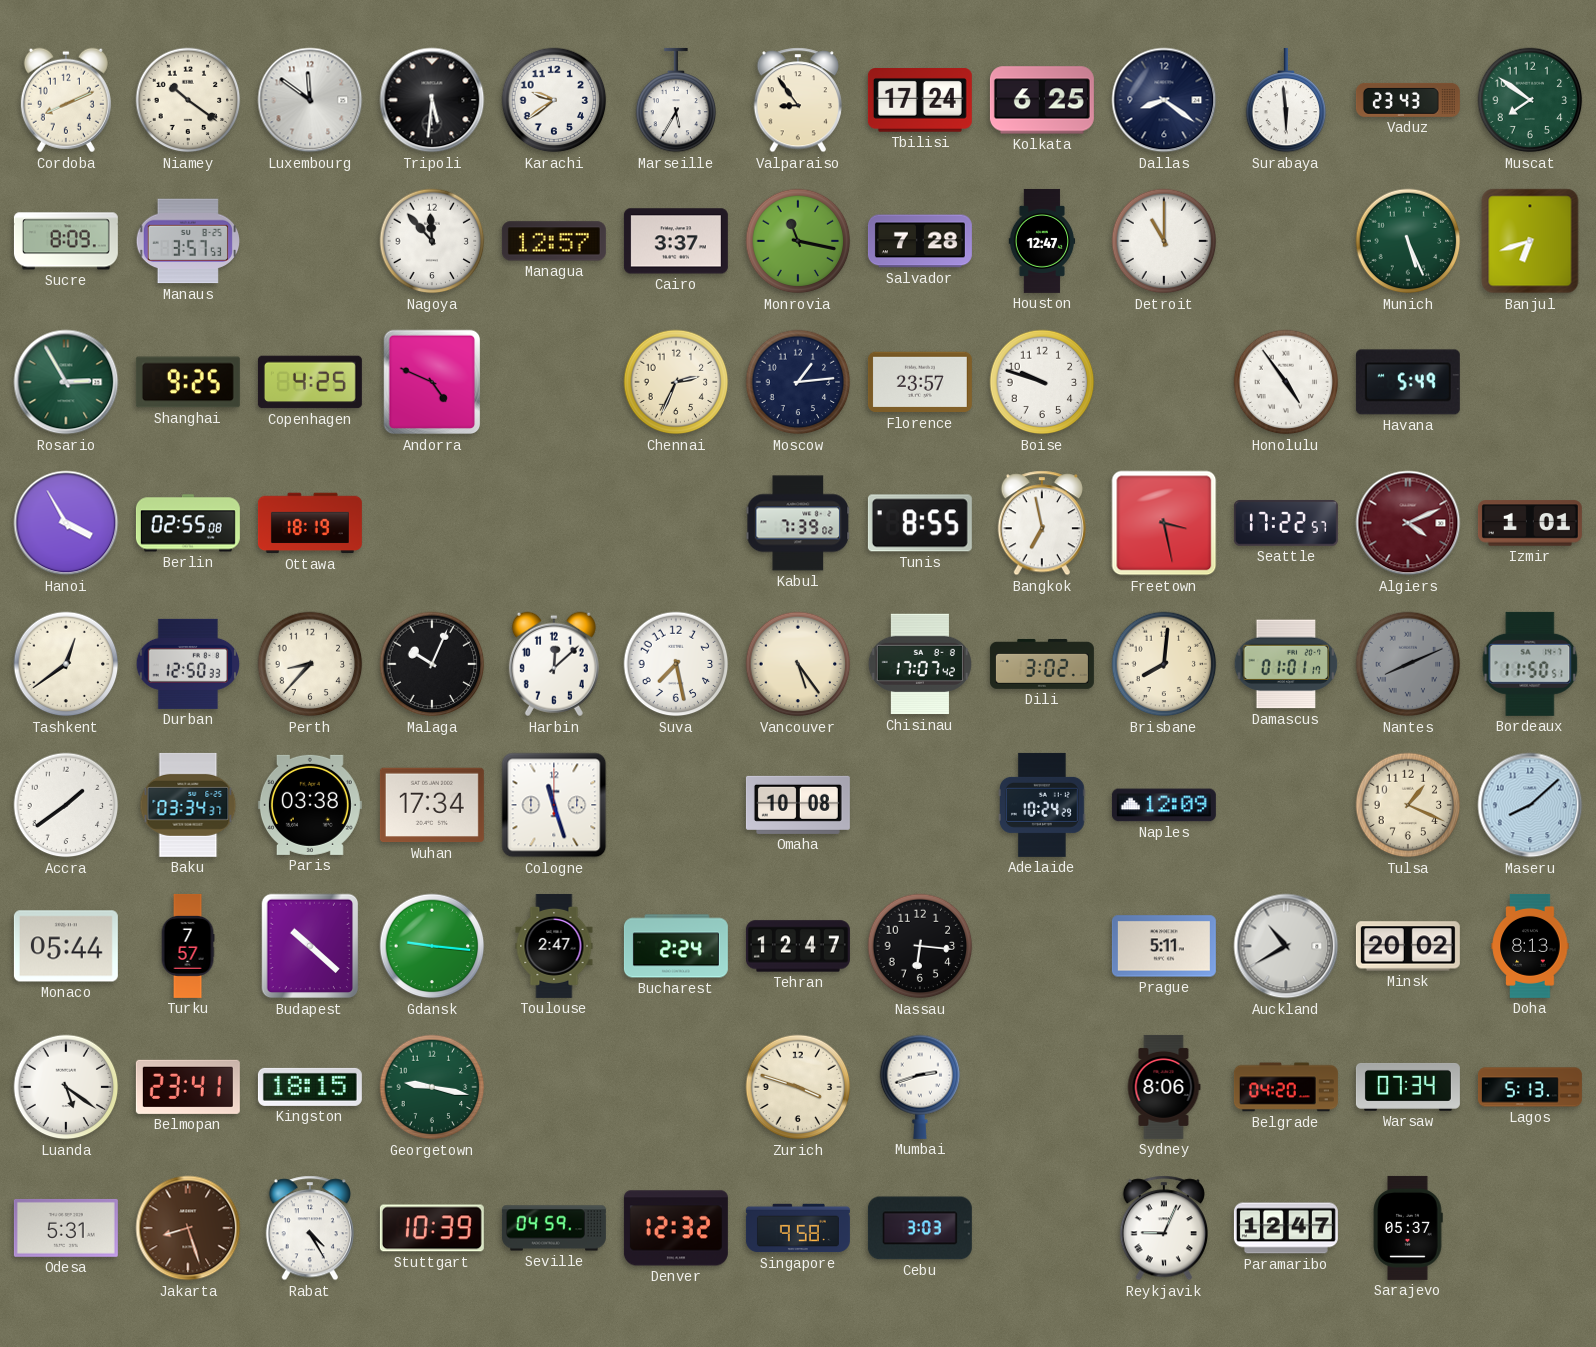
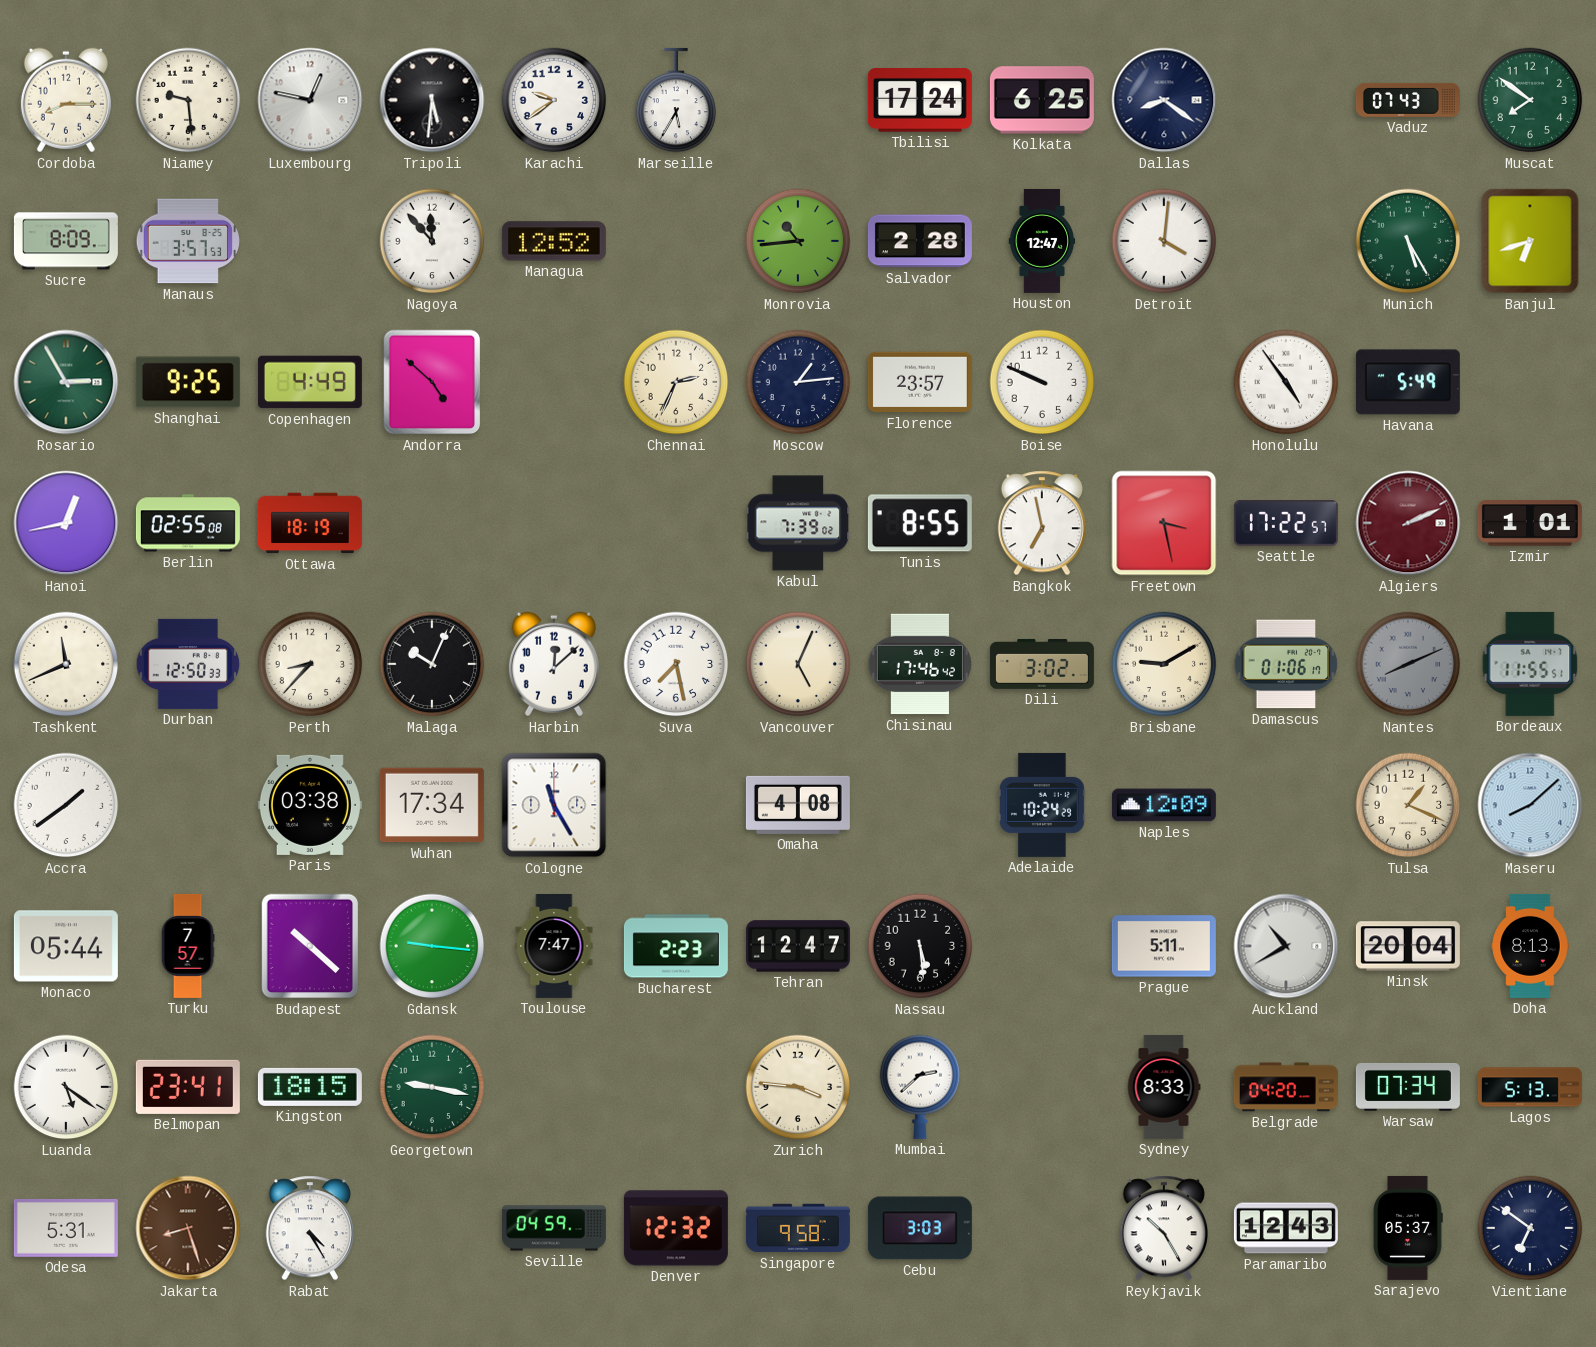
Cordoba: 8:11 -> 8:15 (66, 100)
Niamey: 10:21 -> 9:29 (188, 100)
Luxembourg: 11:51 -> 12:47 (310, 100)
Valparaiso: 8:54 -> none (797, 100)
Surabaya: 5:59 -> none (1286, 100)
Vaduz: 23:43 -> 07:43 (1408, 100)
Managua: 12:57 -> 12:52 (554, 241)
Cairo: 3:37 -> none (676, 241)
Monrovia: 11:17 -> 10:44 (798, 241)
Salvador: 7:28 -> 2:28 (920, 241)
Detroit: 11:00 -> 4:01 (1164, 241)
Munich: 5:26 -> 5:25 (1408, 241)
Copenhagen: 4:25 -> 4:49 (310, 382)
Andorra: 4:49 -> 4:52 (432, 382)
Boise: 9:48 -> 9:49 (1042, 382)
Hanoi: 3:55 -> 12:43 (66, 523)
Algiers: 4:11 -> 2:11 (1408, 523)
Tashkent: 12:39 -> 11:41 (66, 664)
Vancouver: 5:24 -> 5:04 (798, 664)
Chisinau: 17:07 -> 17:46 (920, 664)
Brisbane: 8:01 -> 9:10 (1164, 664)
Damascus: 01:01 -> 01:06 (1286, 664)
Bordeaux: 11:50 -> 11:55 (1530, 664)
Baku: 03:34 -> none (188, 805)
Cologne: 11:27 -> 11:25 (554, 805)
Omaha: 10:08 -> 4:08 (798, 805)
Toulouse: 2:47 -> 7:47 (554, 946)
Bucharest: 2:24 -> 2:23 (676, 946)
Nassau: 6:16 -> 5:29 (920, 946)
Minsk: 20:02 -> 20:04 (1408, 946)
Zurich: 3:48 -> 3:46 (798, 1087)
Mumbai: 2:42 -> 2:38 (920, 1087)
Sydney: 8:06 -> 8:33 (1164, 1087)
Stuttgart: 10:39 -> none (432, 1228)
Reykjavik: 9:04 -> 10:25 (1163, 1228)
Paramaribo: 12:47 -> 12:43 (1286, 1228)
Vientiane: none -> 6:51 (1530, 1228)
